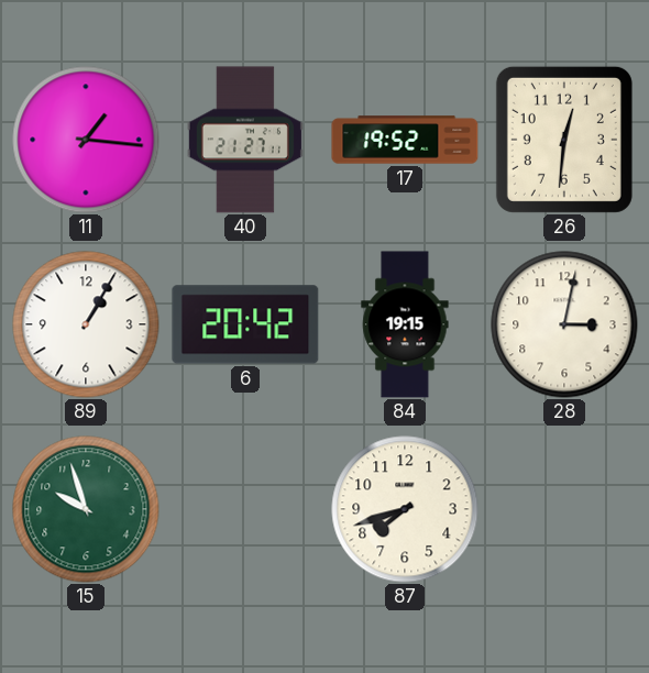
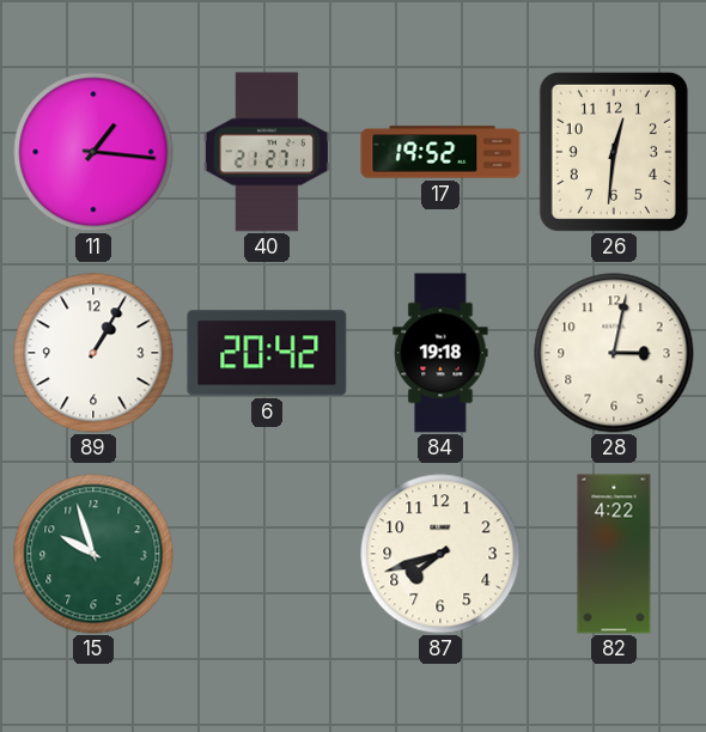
84: 19:15 -> 19:18 (440, 353)
82: none -> 4:22 (614, 554)
